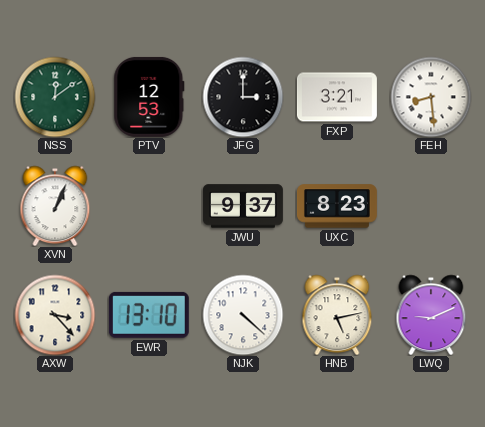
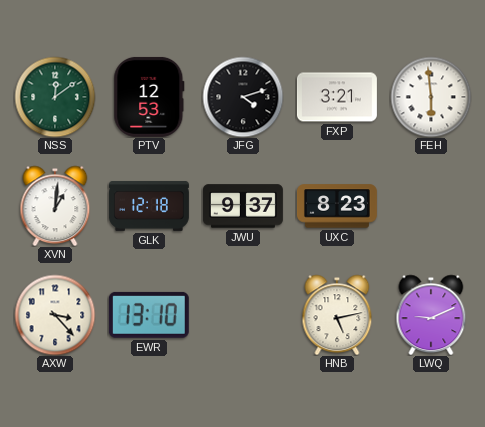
JFG: 3:00 -> 4:12 (243, 97)
FEH: 8:29 -> 5:59 (431, 97)
XVN: 1:04 -> 1:01 (55, 206)
GLK: none -> 12:18 (149, 206)
NJK: 4:22 -> none (243, 315)
